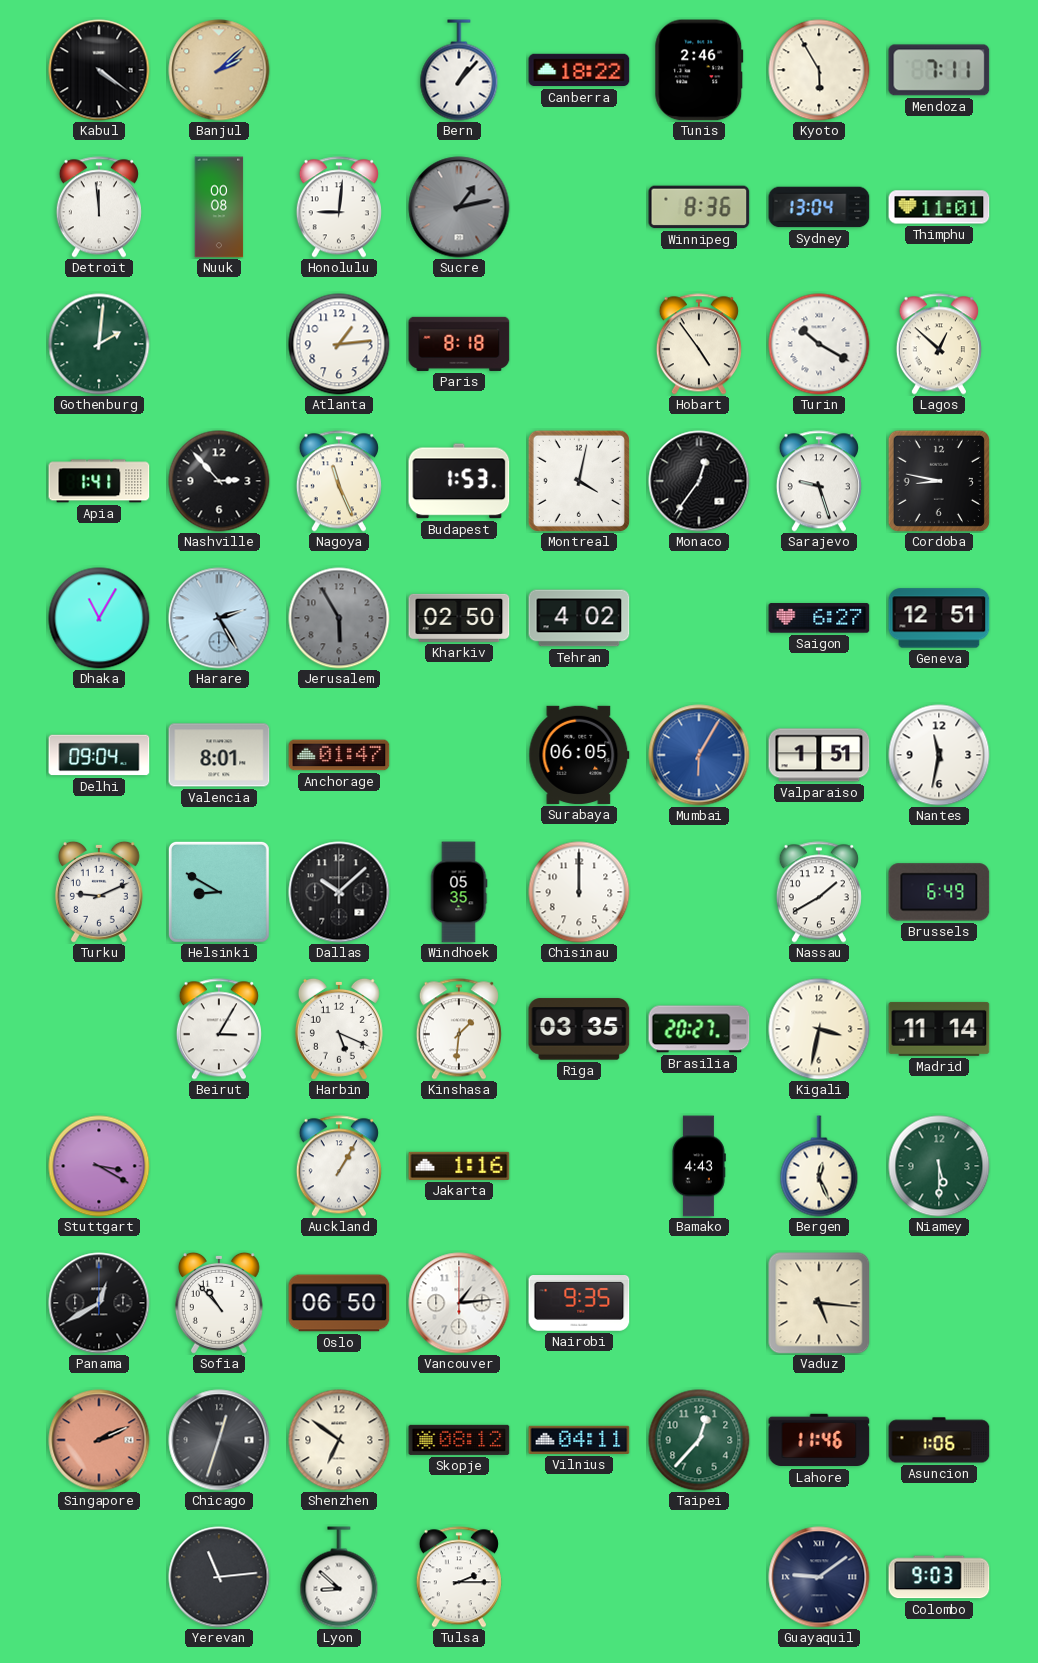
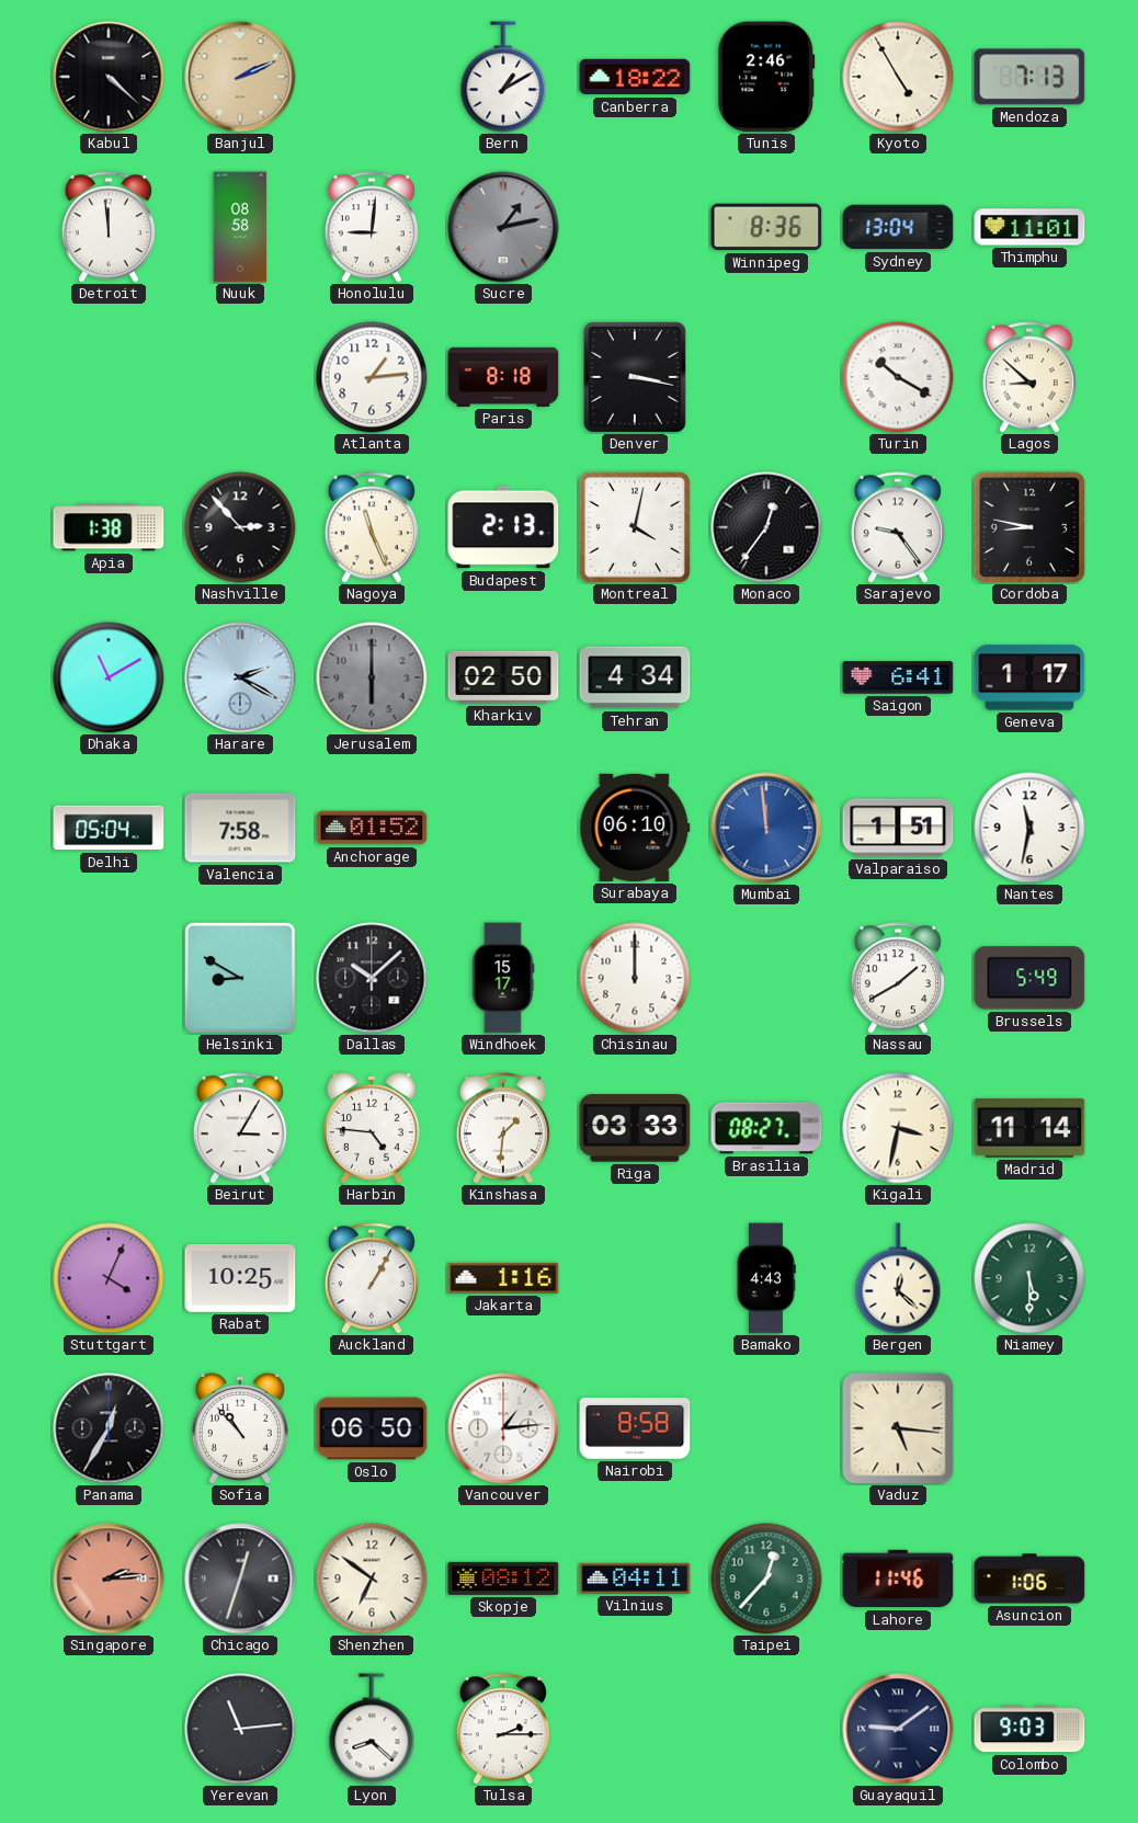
Kabul: 4:21 -> 4:22 (109, 77)
Banjul: 2:08 -> 2:11 (240, 77)
Bern: 1:07 -> 1:10 (503, 77)
Kyoto: 5:55 -> 4:55 (898, 77)
Mendoza: 7:11 -> 7:13 (1029, 77)
Nuuk: 00:08 -> 08:58 (240, 227)
Gothenburg: 2:01 -> none (99, 344)
Denver: none -> 3:17 (635, 377)
Hobart: 4:54 -> none (699, 344)
Lagos: 12:52 -> 8:52 (1029, 377)
Apia: 1:41 -> 1:38 (109, 527)
Budapest: 1:53 -> 2:13 (503, 527)
Sarajevo: 9:27 -> 9:24 (898, 527)
Dhaka: 11:05 -> 11:10 (109, 677)
Harare: 2:25 -> 2:20 (240, 677)
Jerusalem: 5:55 -> 6:00 (372, 677)
Tehran: 4:02 -> 4:34 (635, 677)
Saigon: 6:27 -> 6:41 (898, 677)
Geneva: 12:51 -> 1:17 (1029, 677)
Delhi: 09:04 -> 05:04 (109, 828)
Valencia: 8:01 -> 7:58 (240, 828)
Anchorage: 01:47 -> 01:52 (372, 828)
Surabaya: 06:05 -> 06:10 (635, 828)
Mumbai: 6:05 -> 11:59 (766, 828)
Turku: 9:11 -> none (99, 892)
Windhoek: 05:35 -> 15:17 (503, 978)
Brussels: 6:49 -> 5:49 (1029, 978)
Harbin: 5:19 -> 4:46 (372, 1128)
Riga: 03:35 -> 03:33 (635, 1128)
Brasilia: 20:27 -> 08:27 (766, 1128)
Stuttgart: 3:20 -> 4:04 (109, 1278)
Rabat: none -> 10:25 (240, 1279)
Bergen: 12:26 -> 12:22 (898, 1278)
Panama: 12:40 -> 12:35 (109, 1428)
Nairobi: 9:35 -> 8:58 (635, 1429)
Singapore: 2:11 -> 2:14 (109, 1579)
Lyon: 8:52 -> 8:22 (372, 1729)
